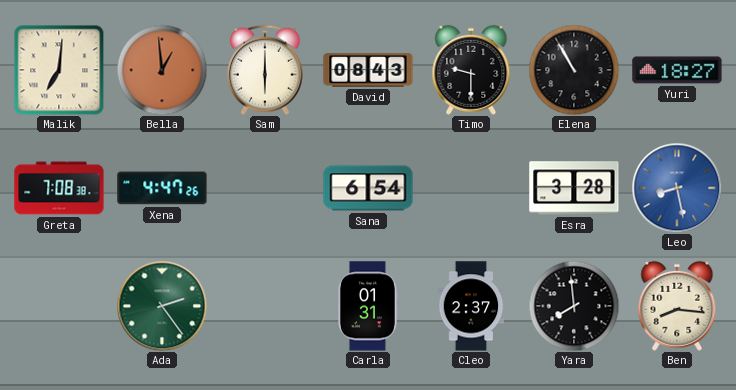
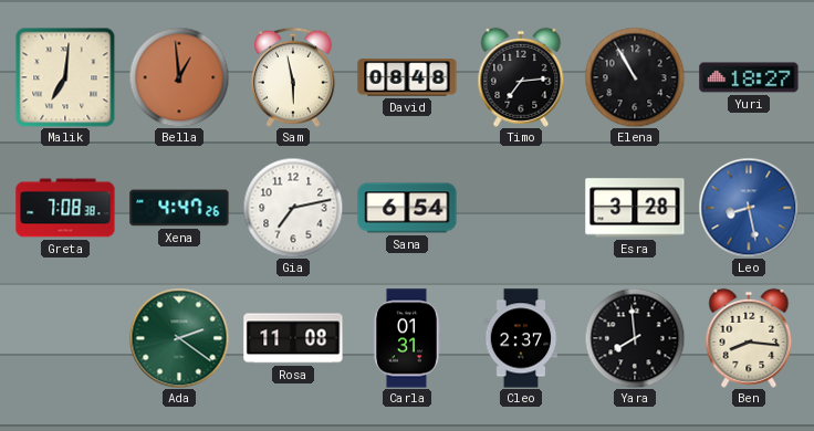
Sam: 6:00 -> 5:58 (293, 77)
David: 08:43 -> 08:48 (407, 77)
Timo: 9:30 -> 7:14 (521, 77)
Gia: none -> 7:13 (293, 208)
Ada: 2:24 -> 2:21 (179, 338)
Rosa: none -> 11:08 (293, 338)
